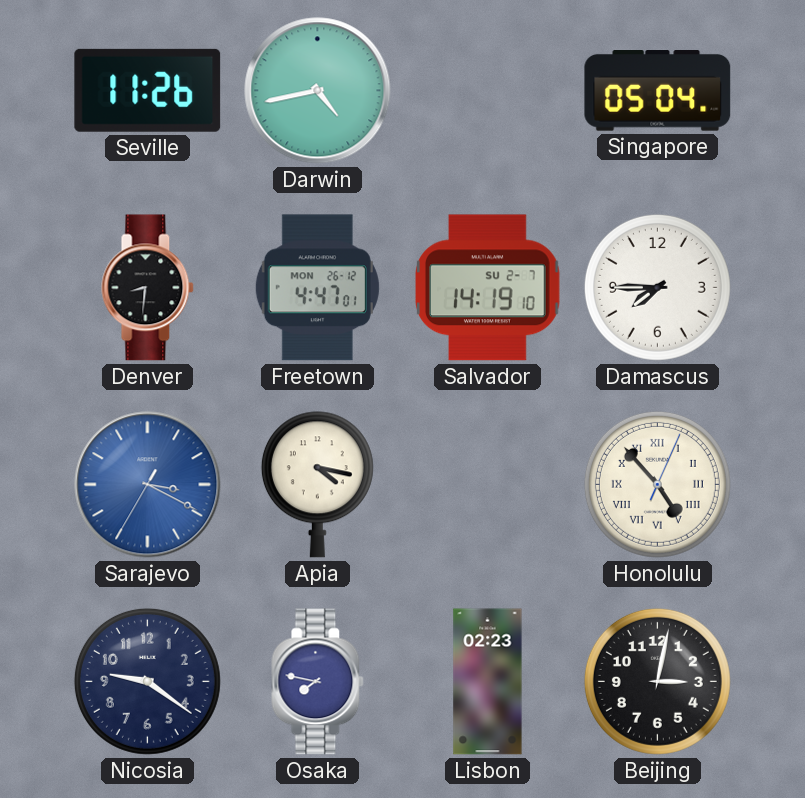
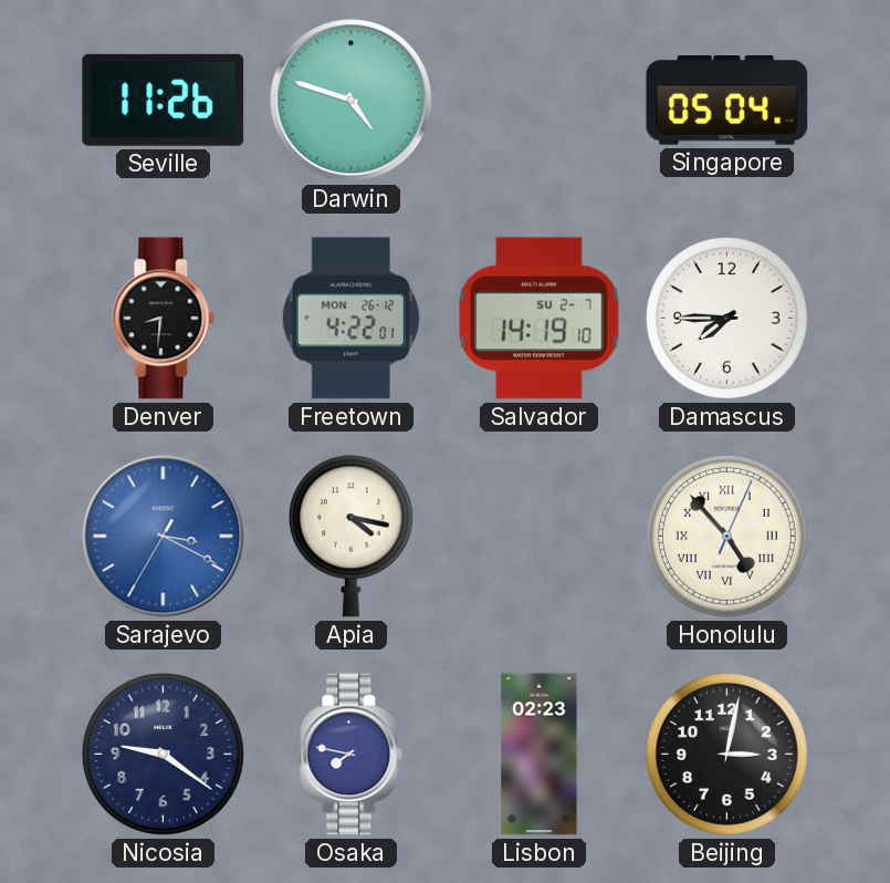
Darwin: 4:43 -> 4:48 (352, 101)
Freetown: 4:47 -> 4:22 (350, 319)
